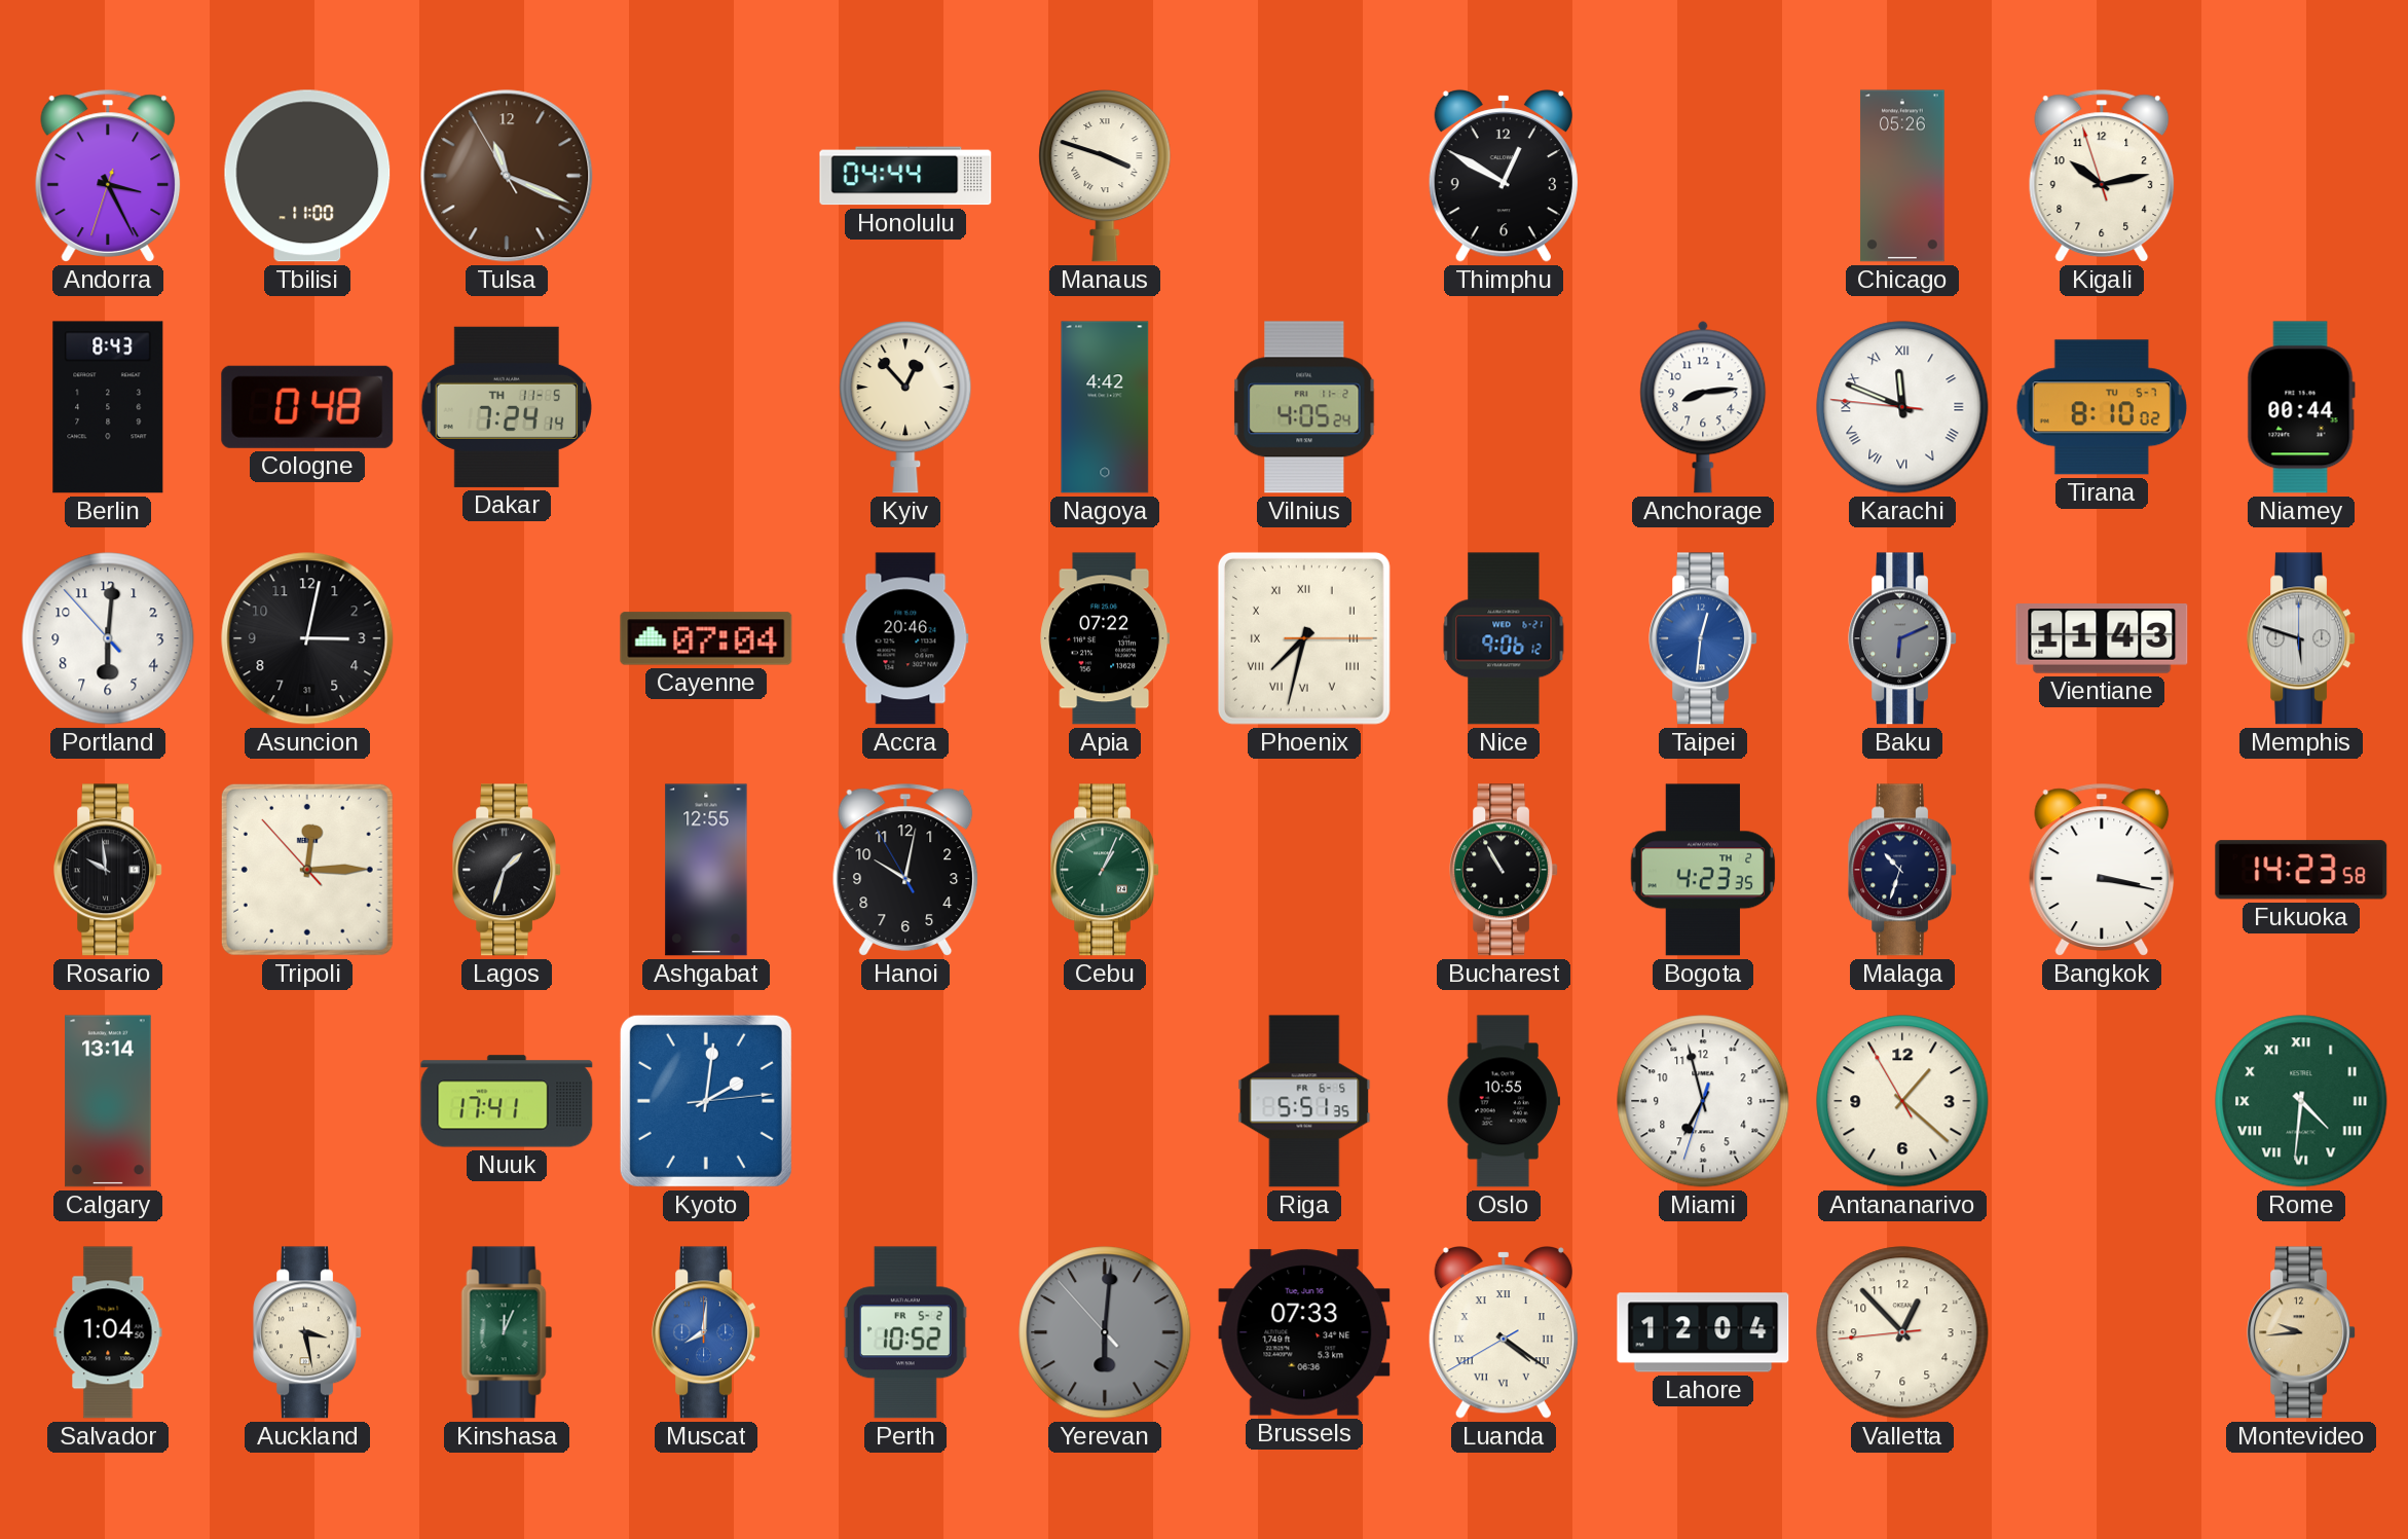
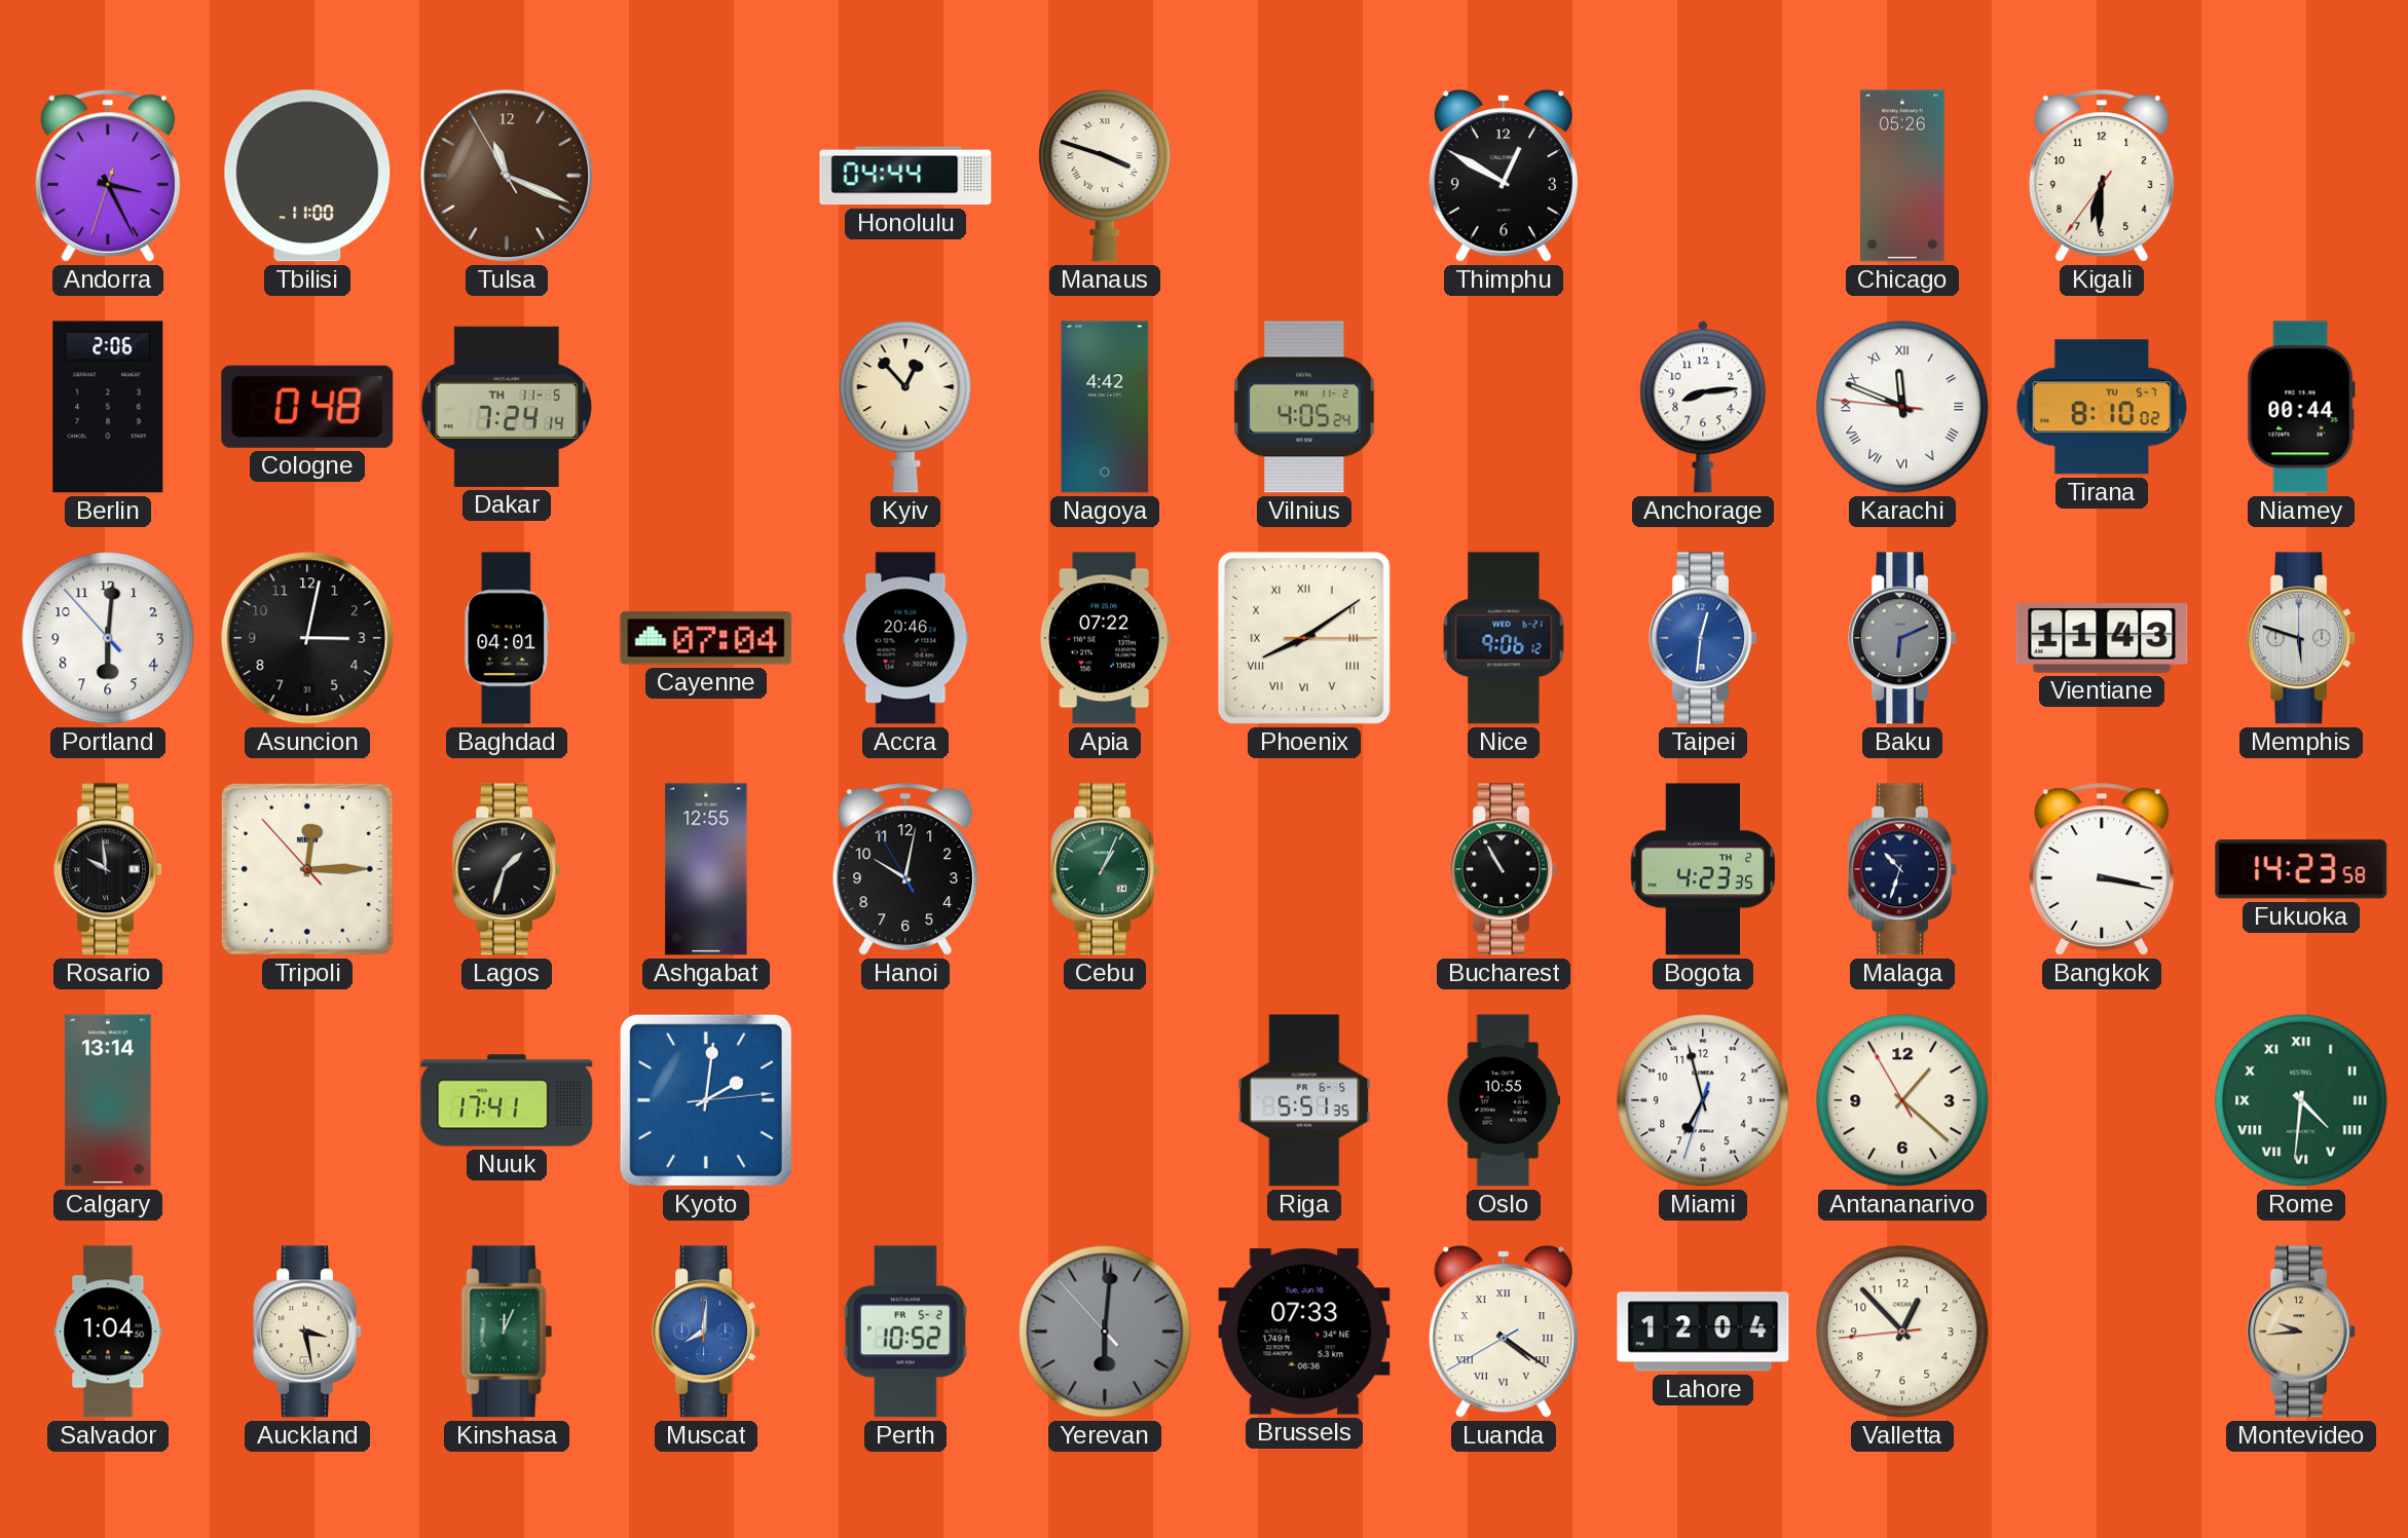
Kigali: 10:12 -> 6:30 (2102, 176)
Berlin: 8:43 -> 2:06 (108, 407)
Baghdad: none -> 04:01 (507, 638)
Phoenix: 7:32 -> 8:09 (1304, 638)
